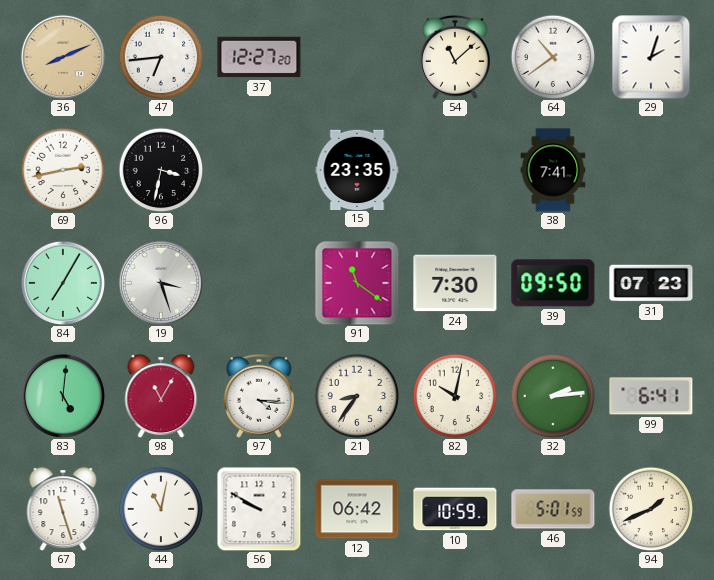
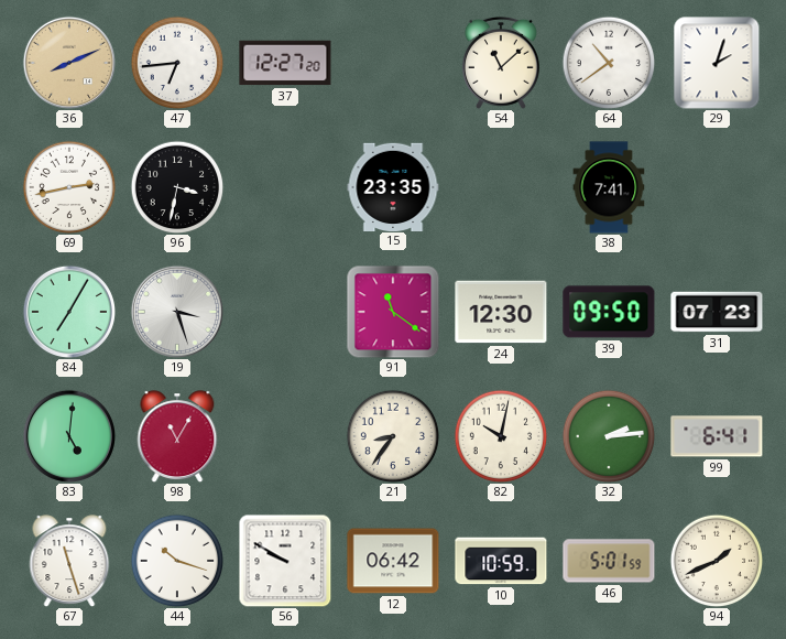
24: 7:30 -> 12:30 (501, 312)
97: 4:16 -> none (259, 396)
44: 11:02 -> 10:18 (177, 561)
